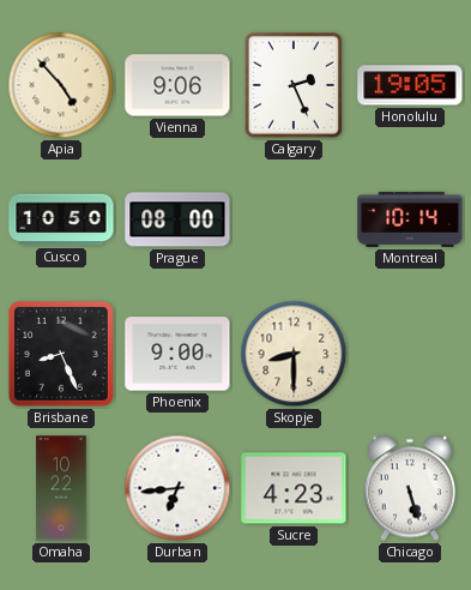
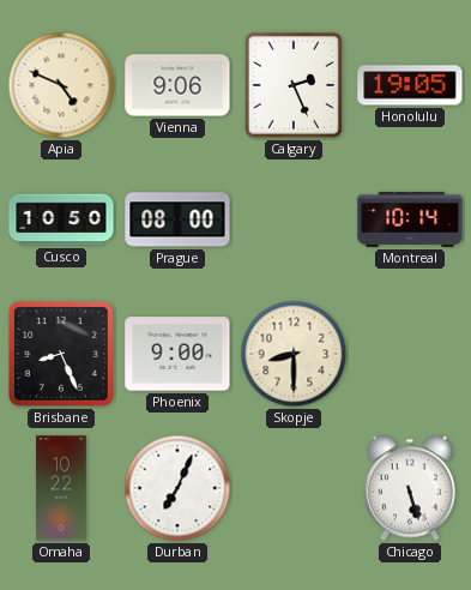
Apia: 4:53 -> 4:49 (61, 85)
Durban: 6:44 -> 7:04 (177, 488)
Sucre: 4:23 -> none (294, 488)
